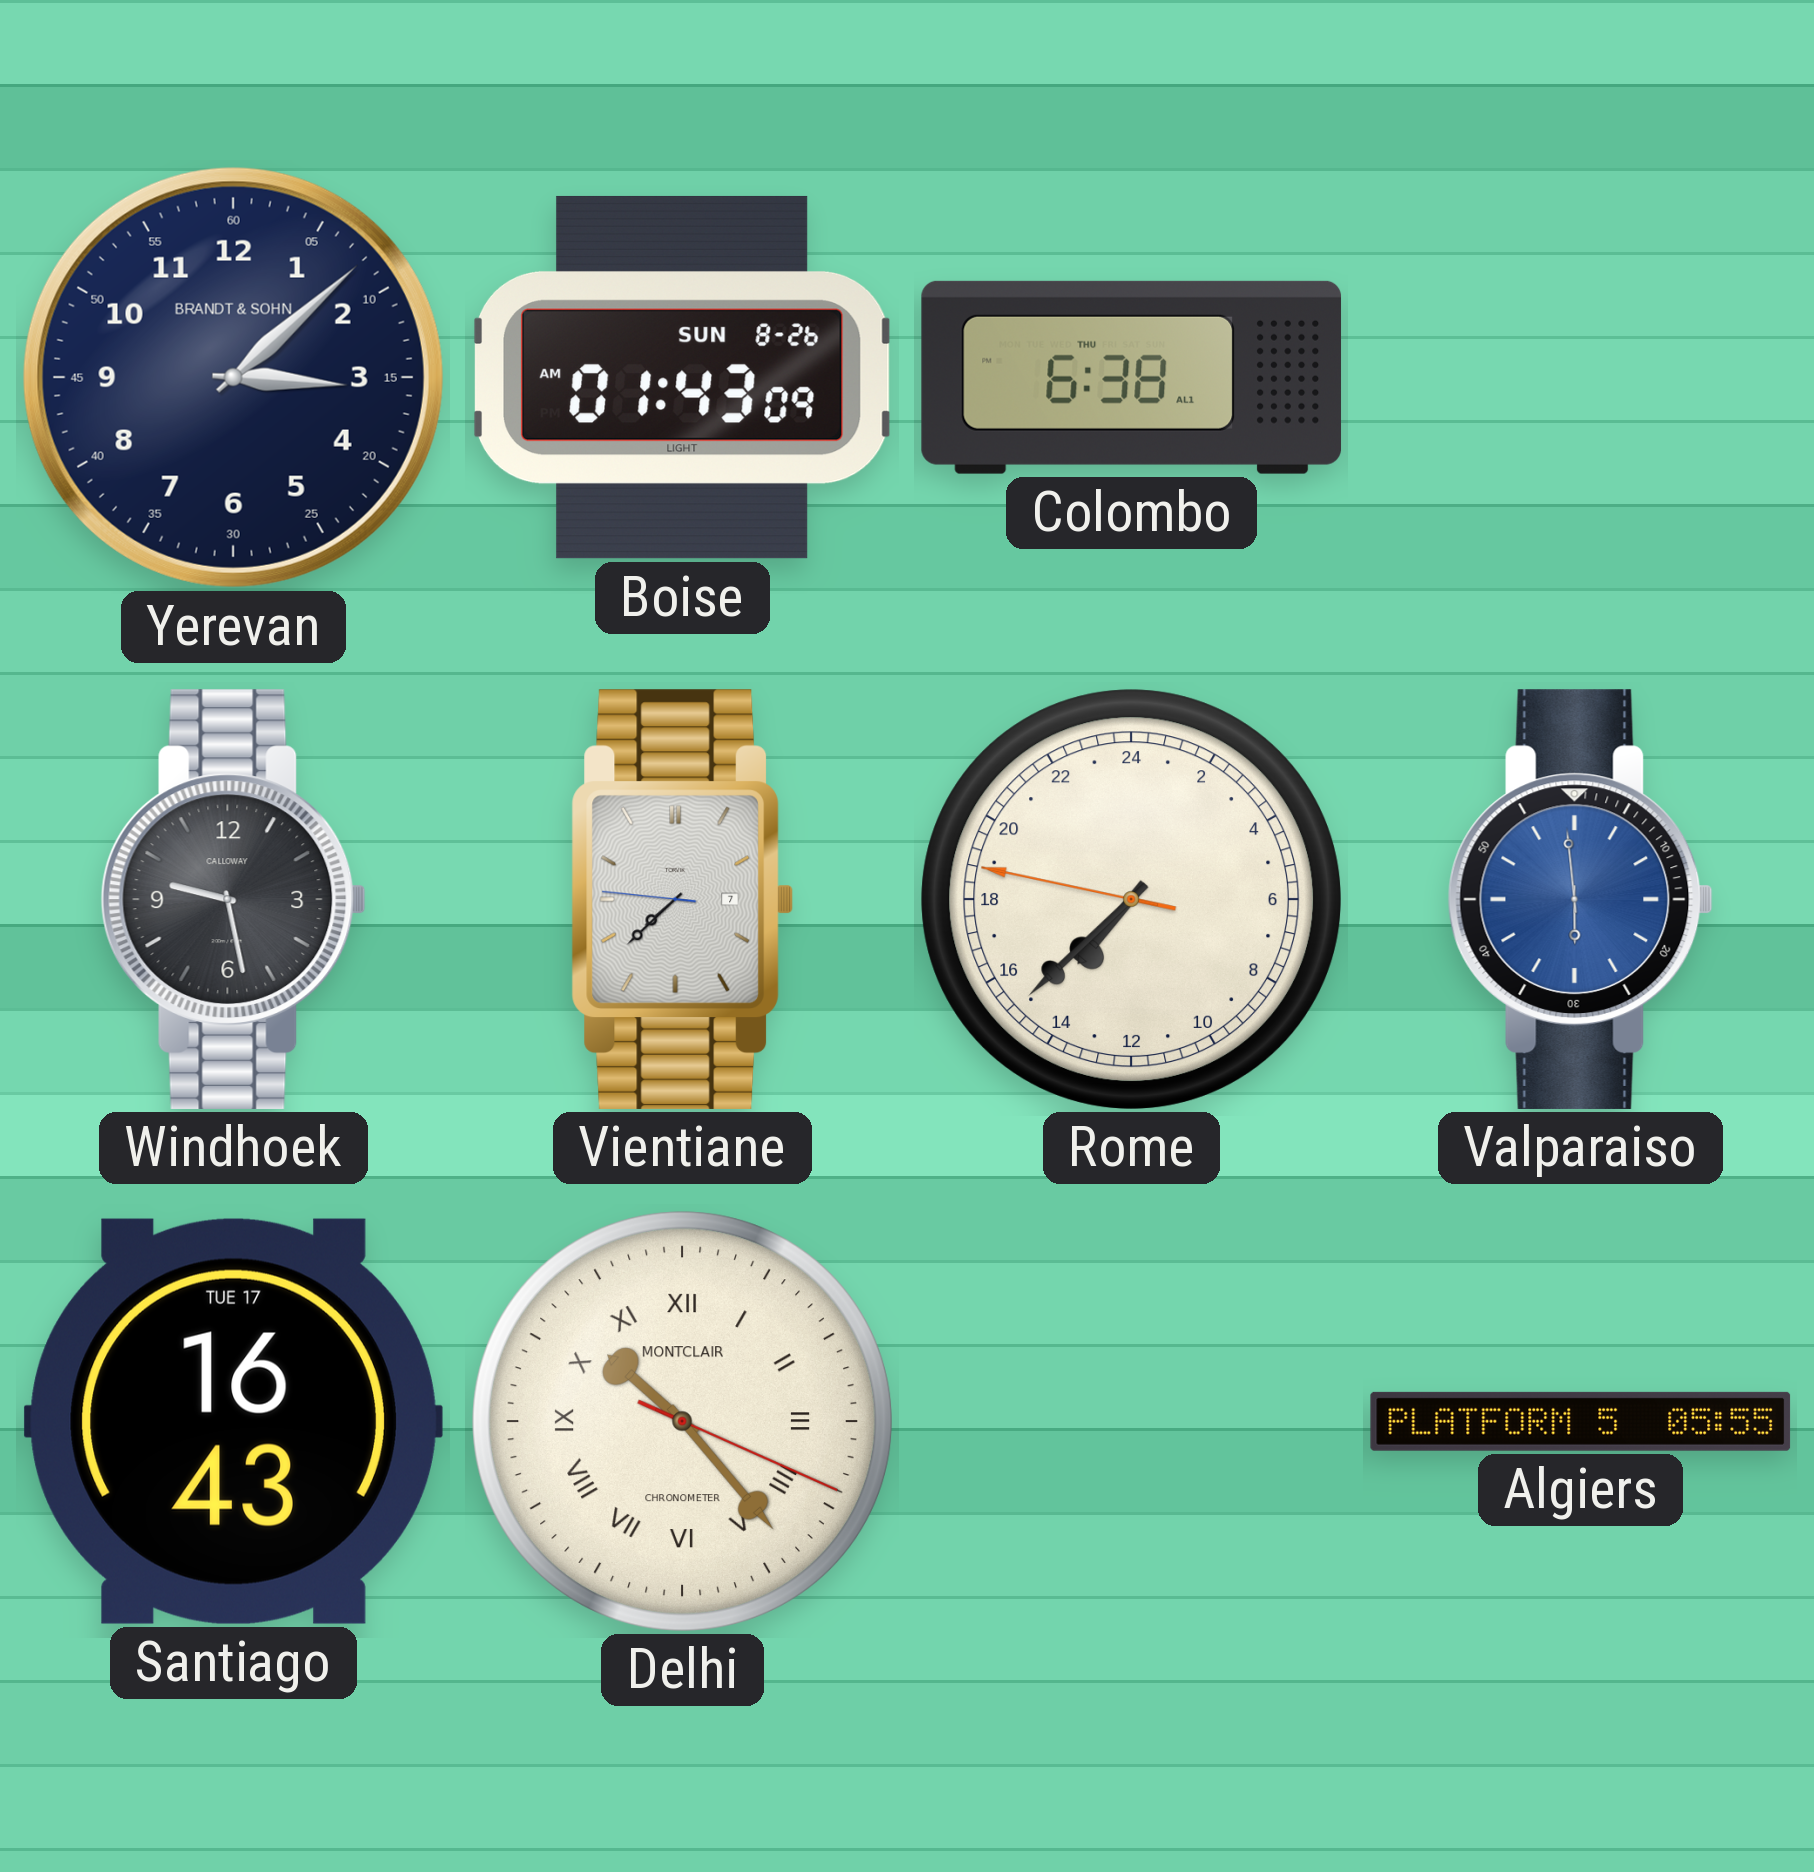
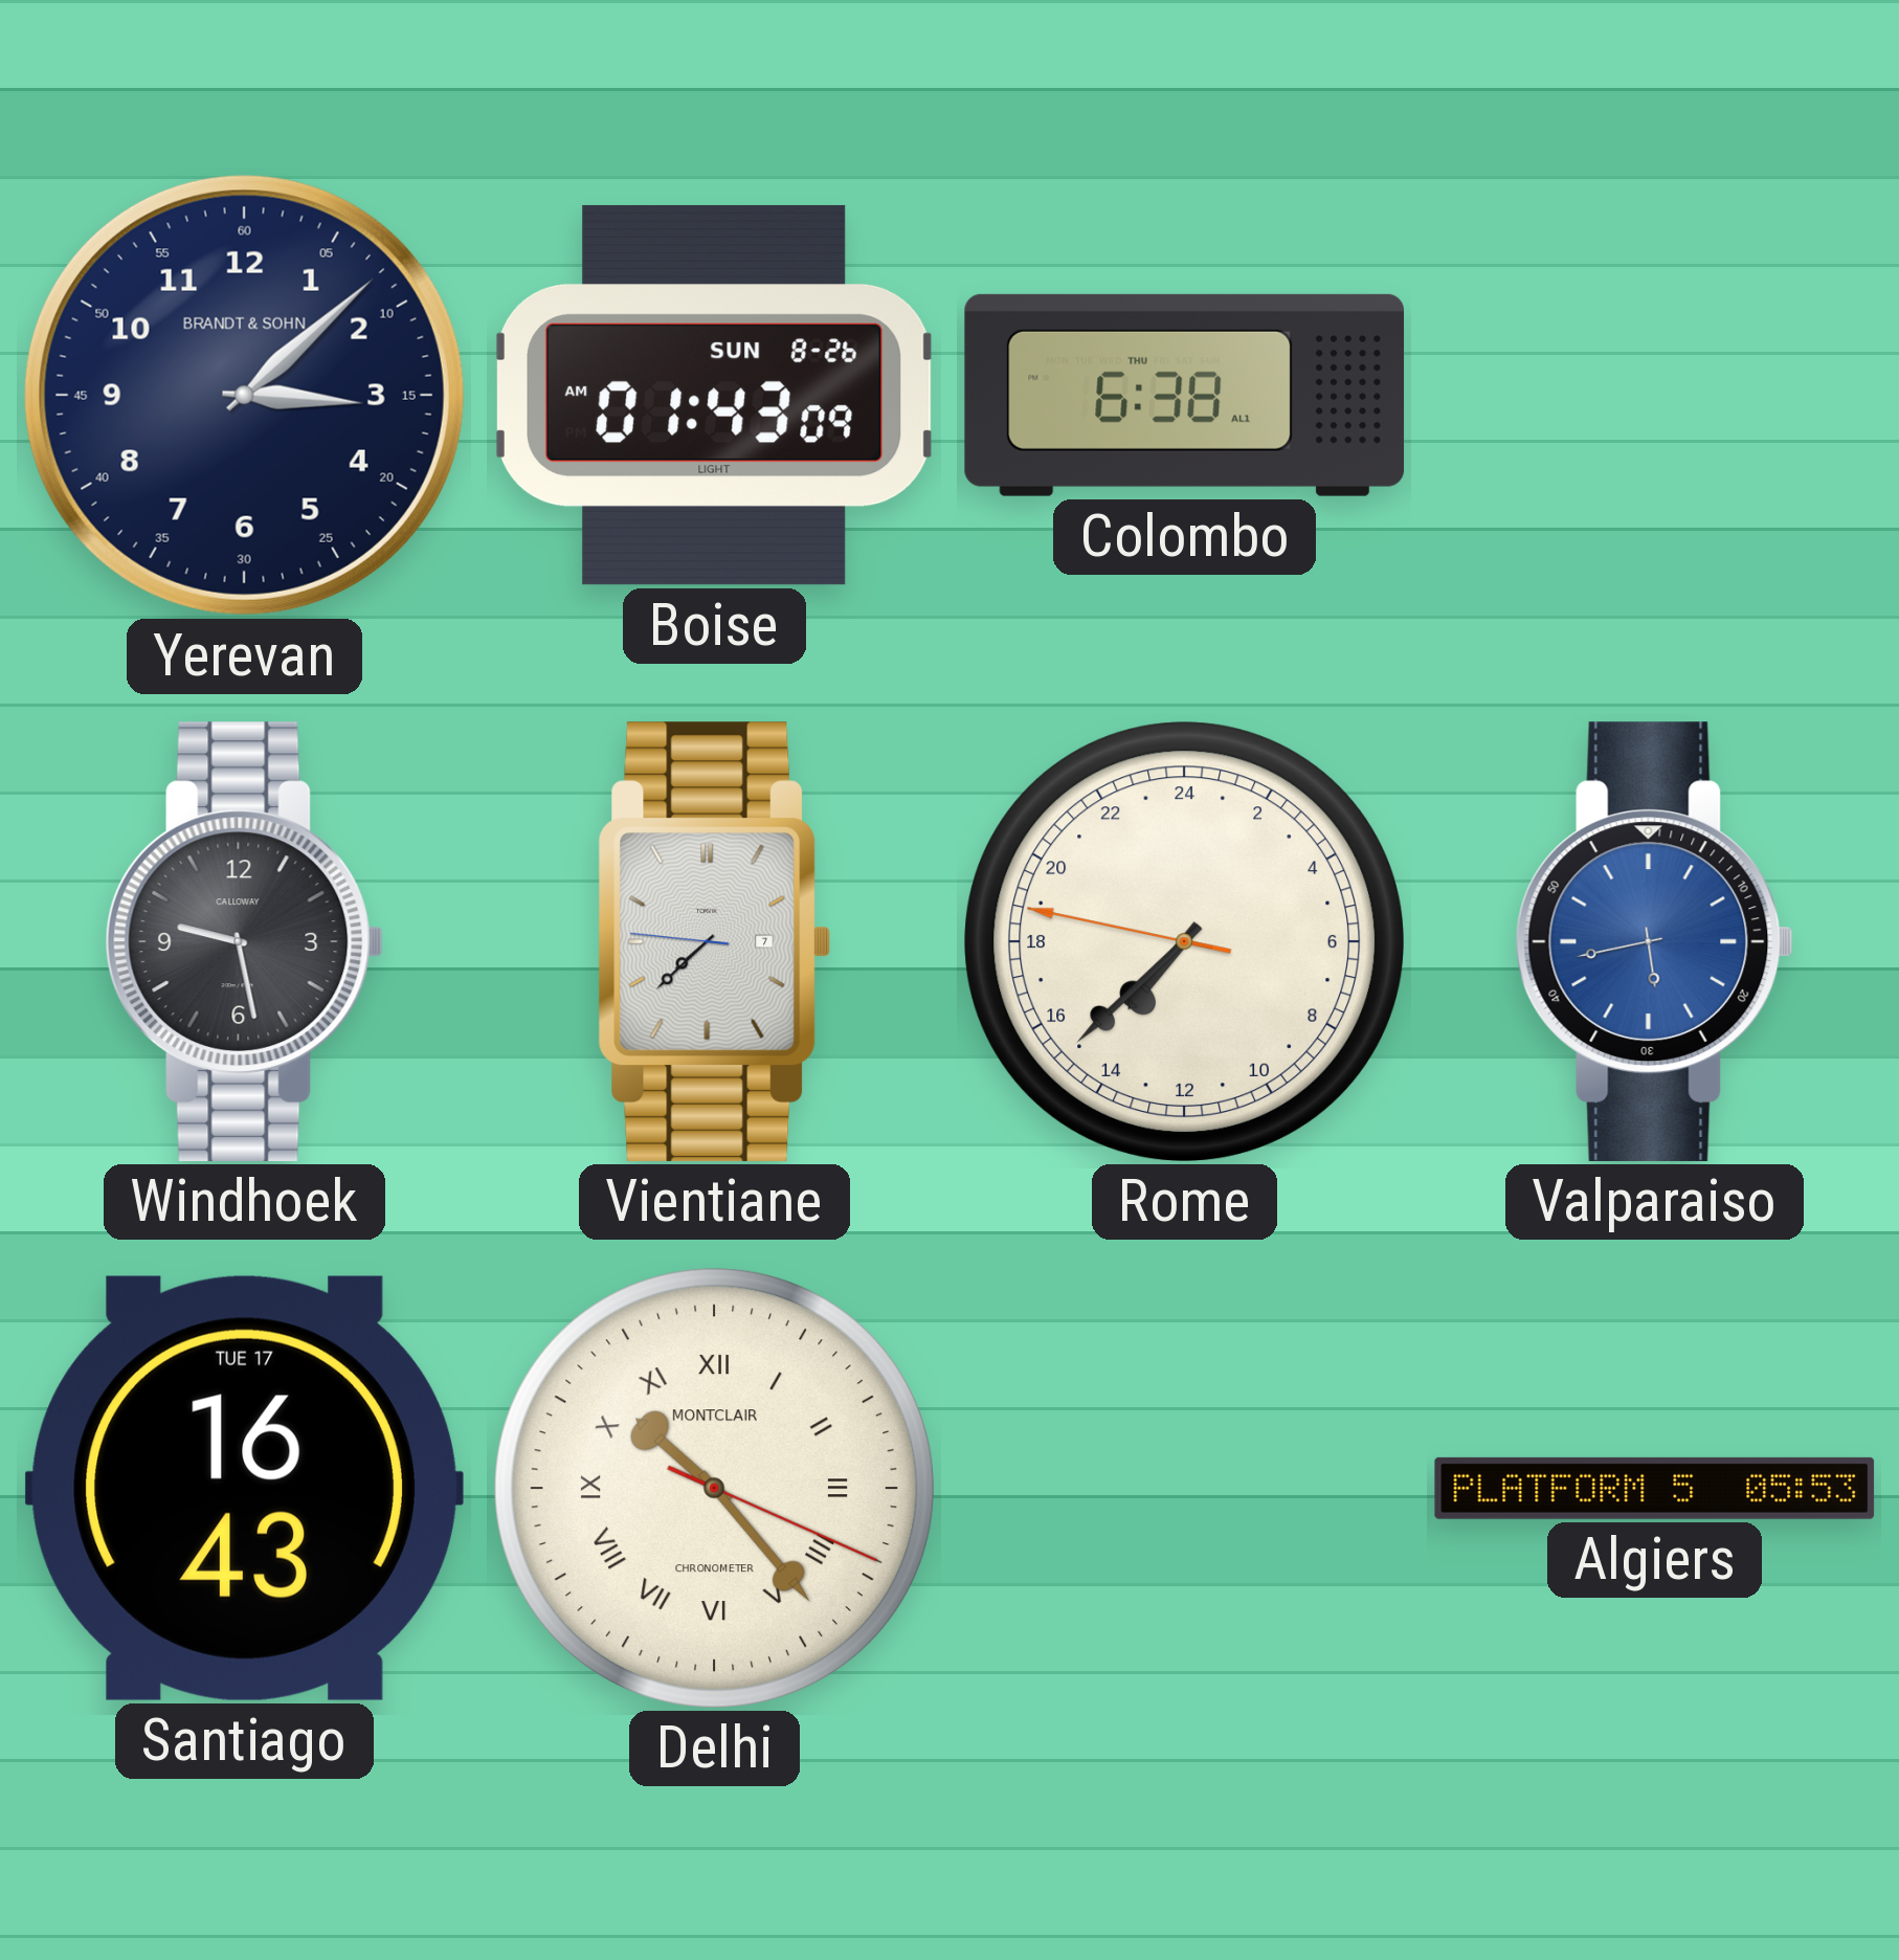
Valparaiso: 5:59 -> 5:43 (1654, 941)
Algiers: 05:55 -> 05:53 (1655, 1488)
